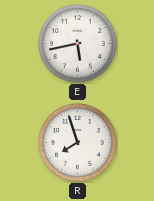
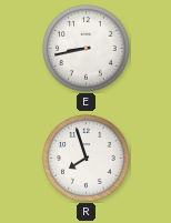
E: 5:43 -> 8:43 (87, 49)
